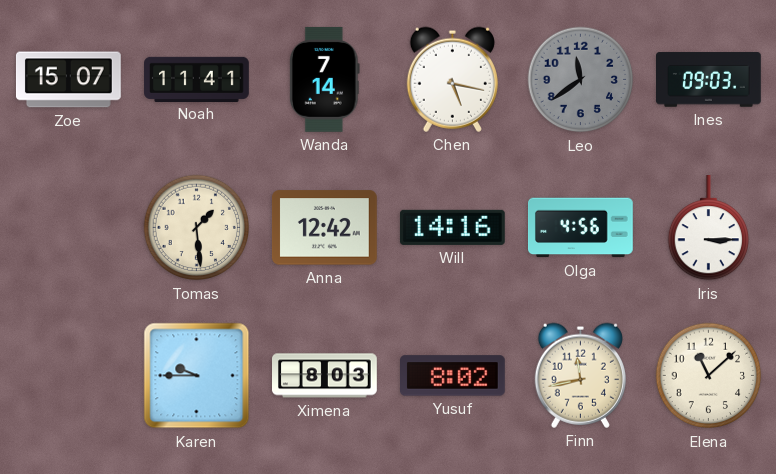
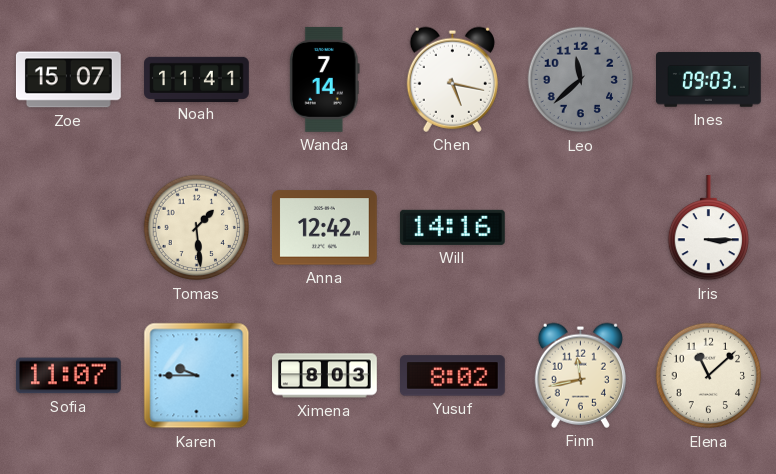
Leo: 11:39 -> 11:38 (581, 80)
Olga: 4:56 -> none (581, 228)
Sofia: none -> 11:07 (68, 376)
